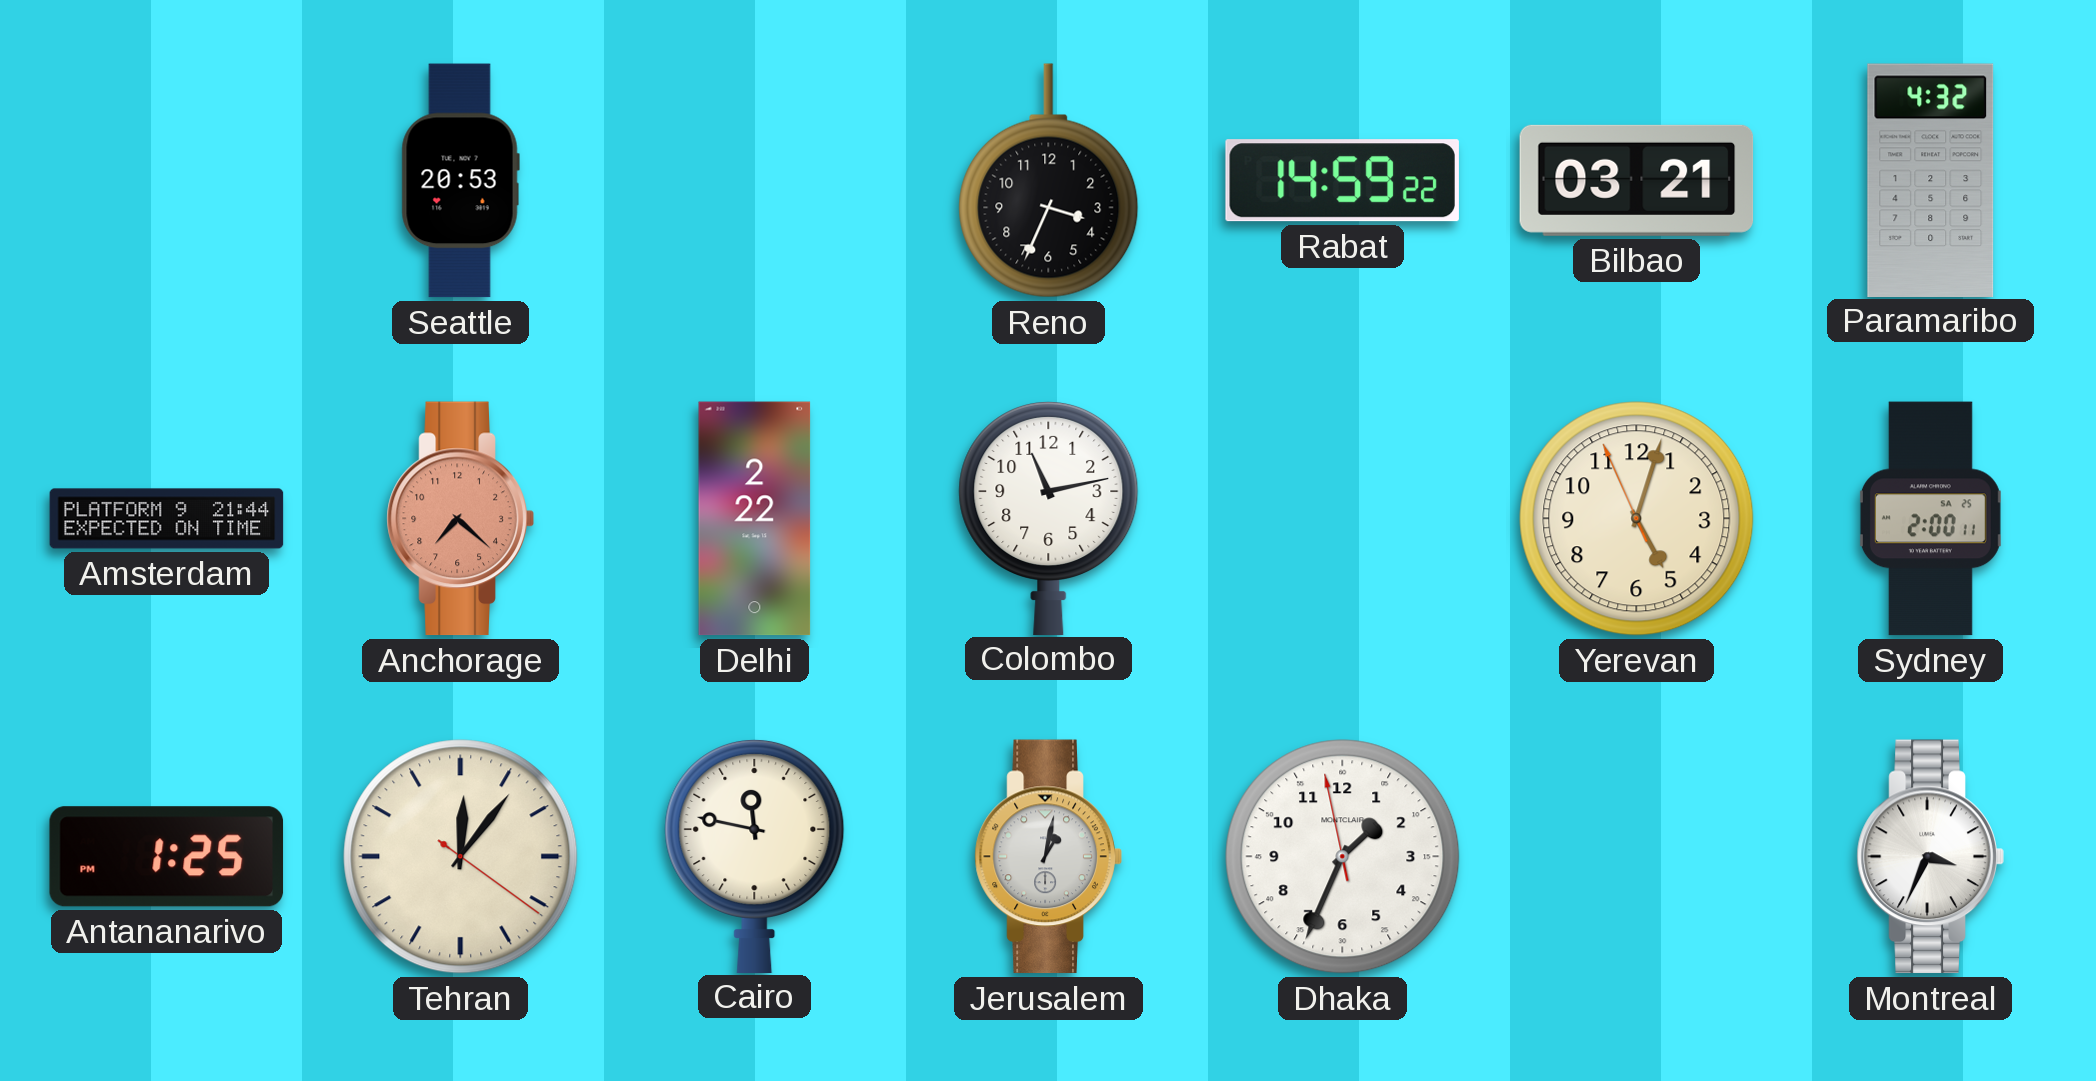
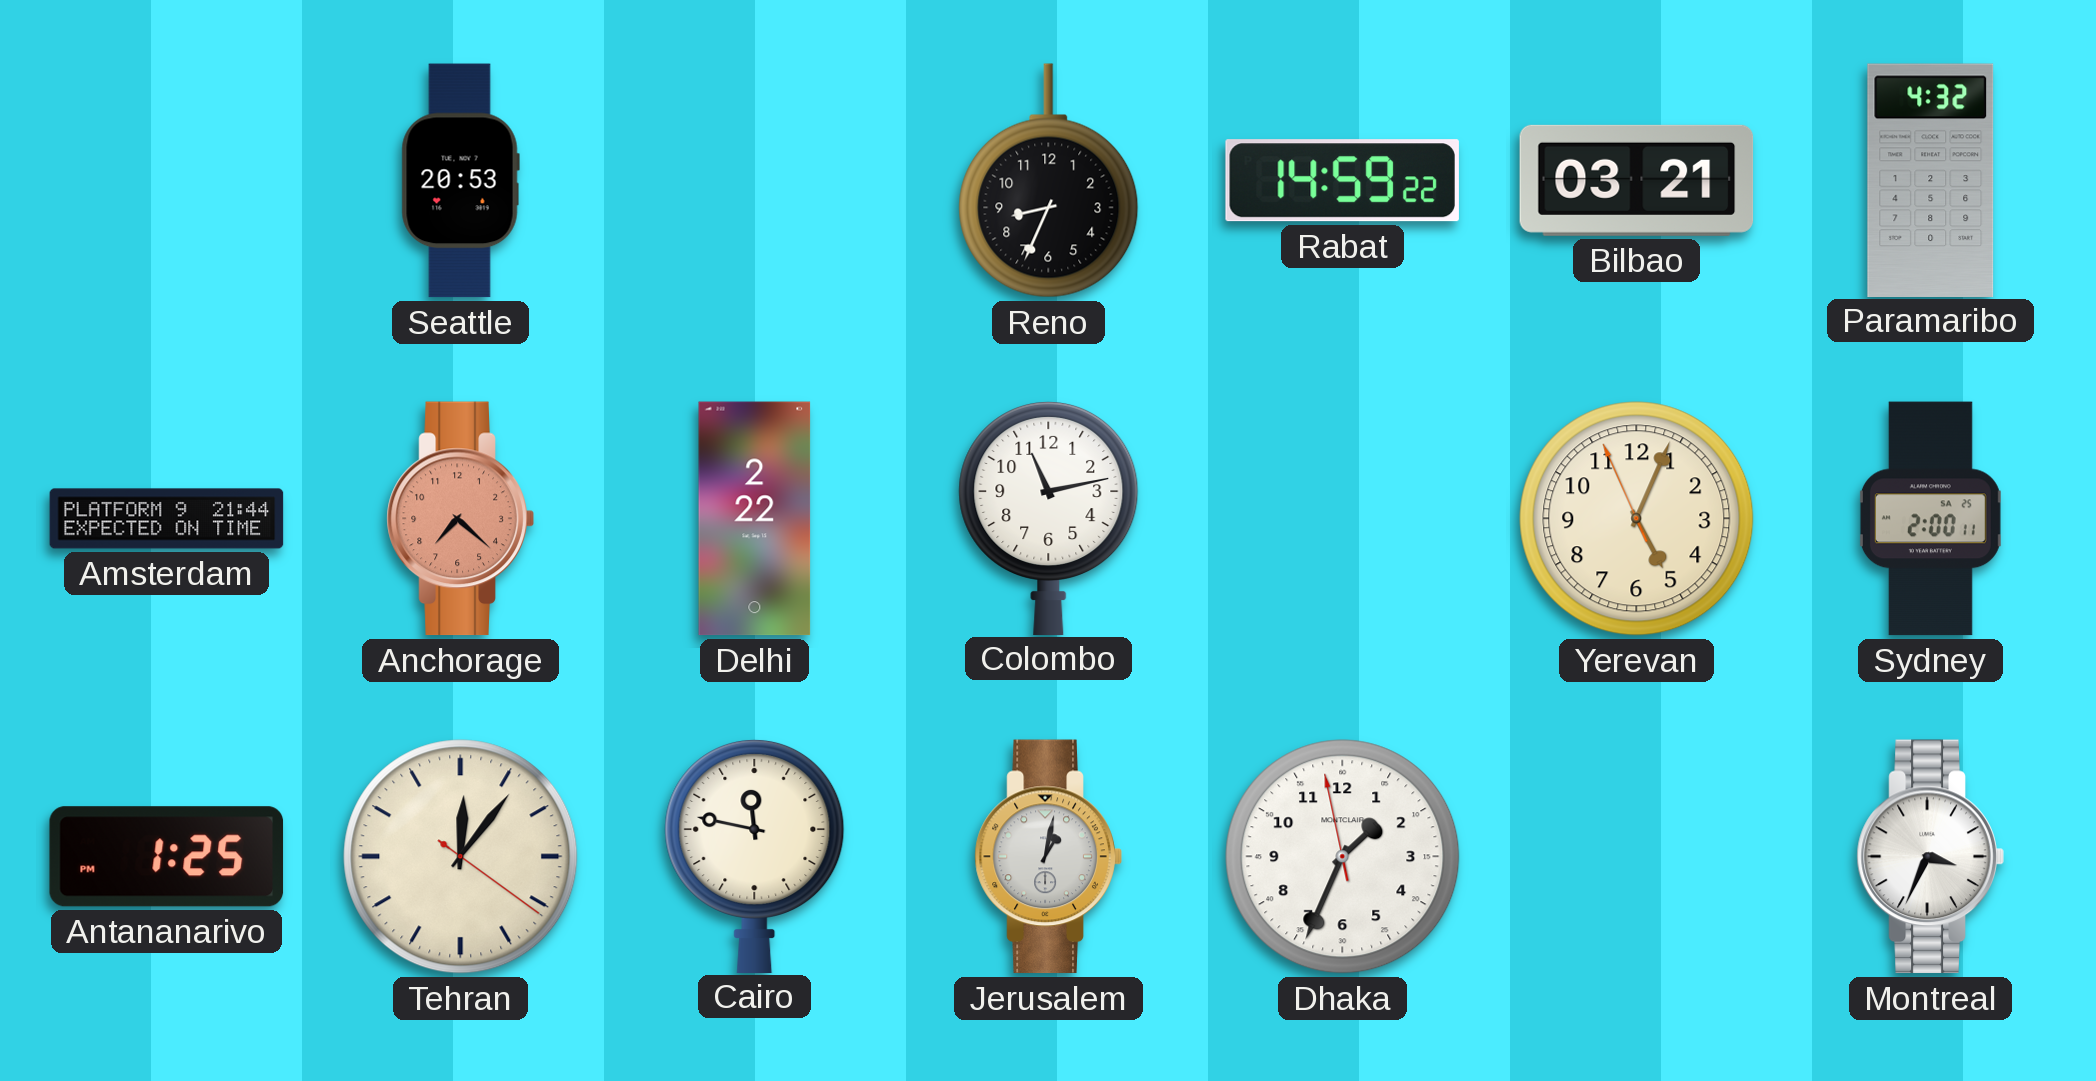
Reno: 3:34 -> 8:34 (1049, 181)
Yerevan: 5:02 -> 5:03 (1637, 519)
